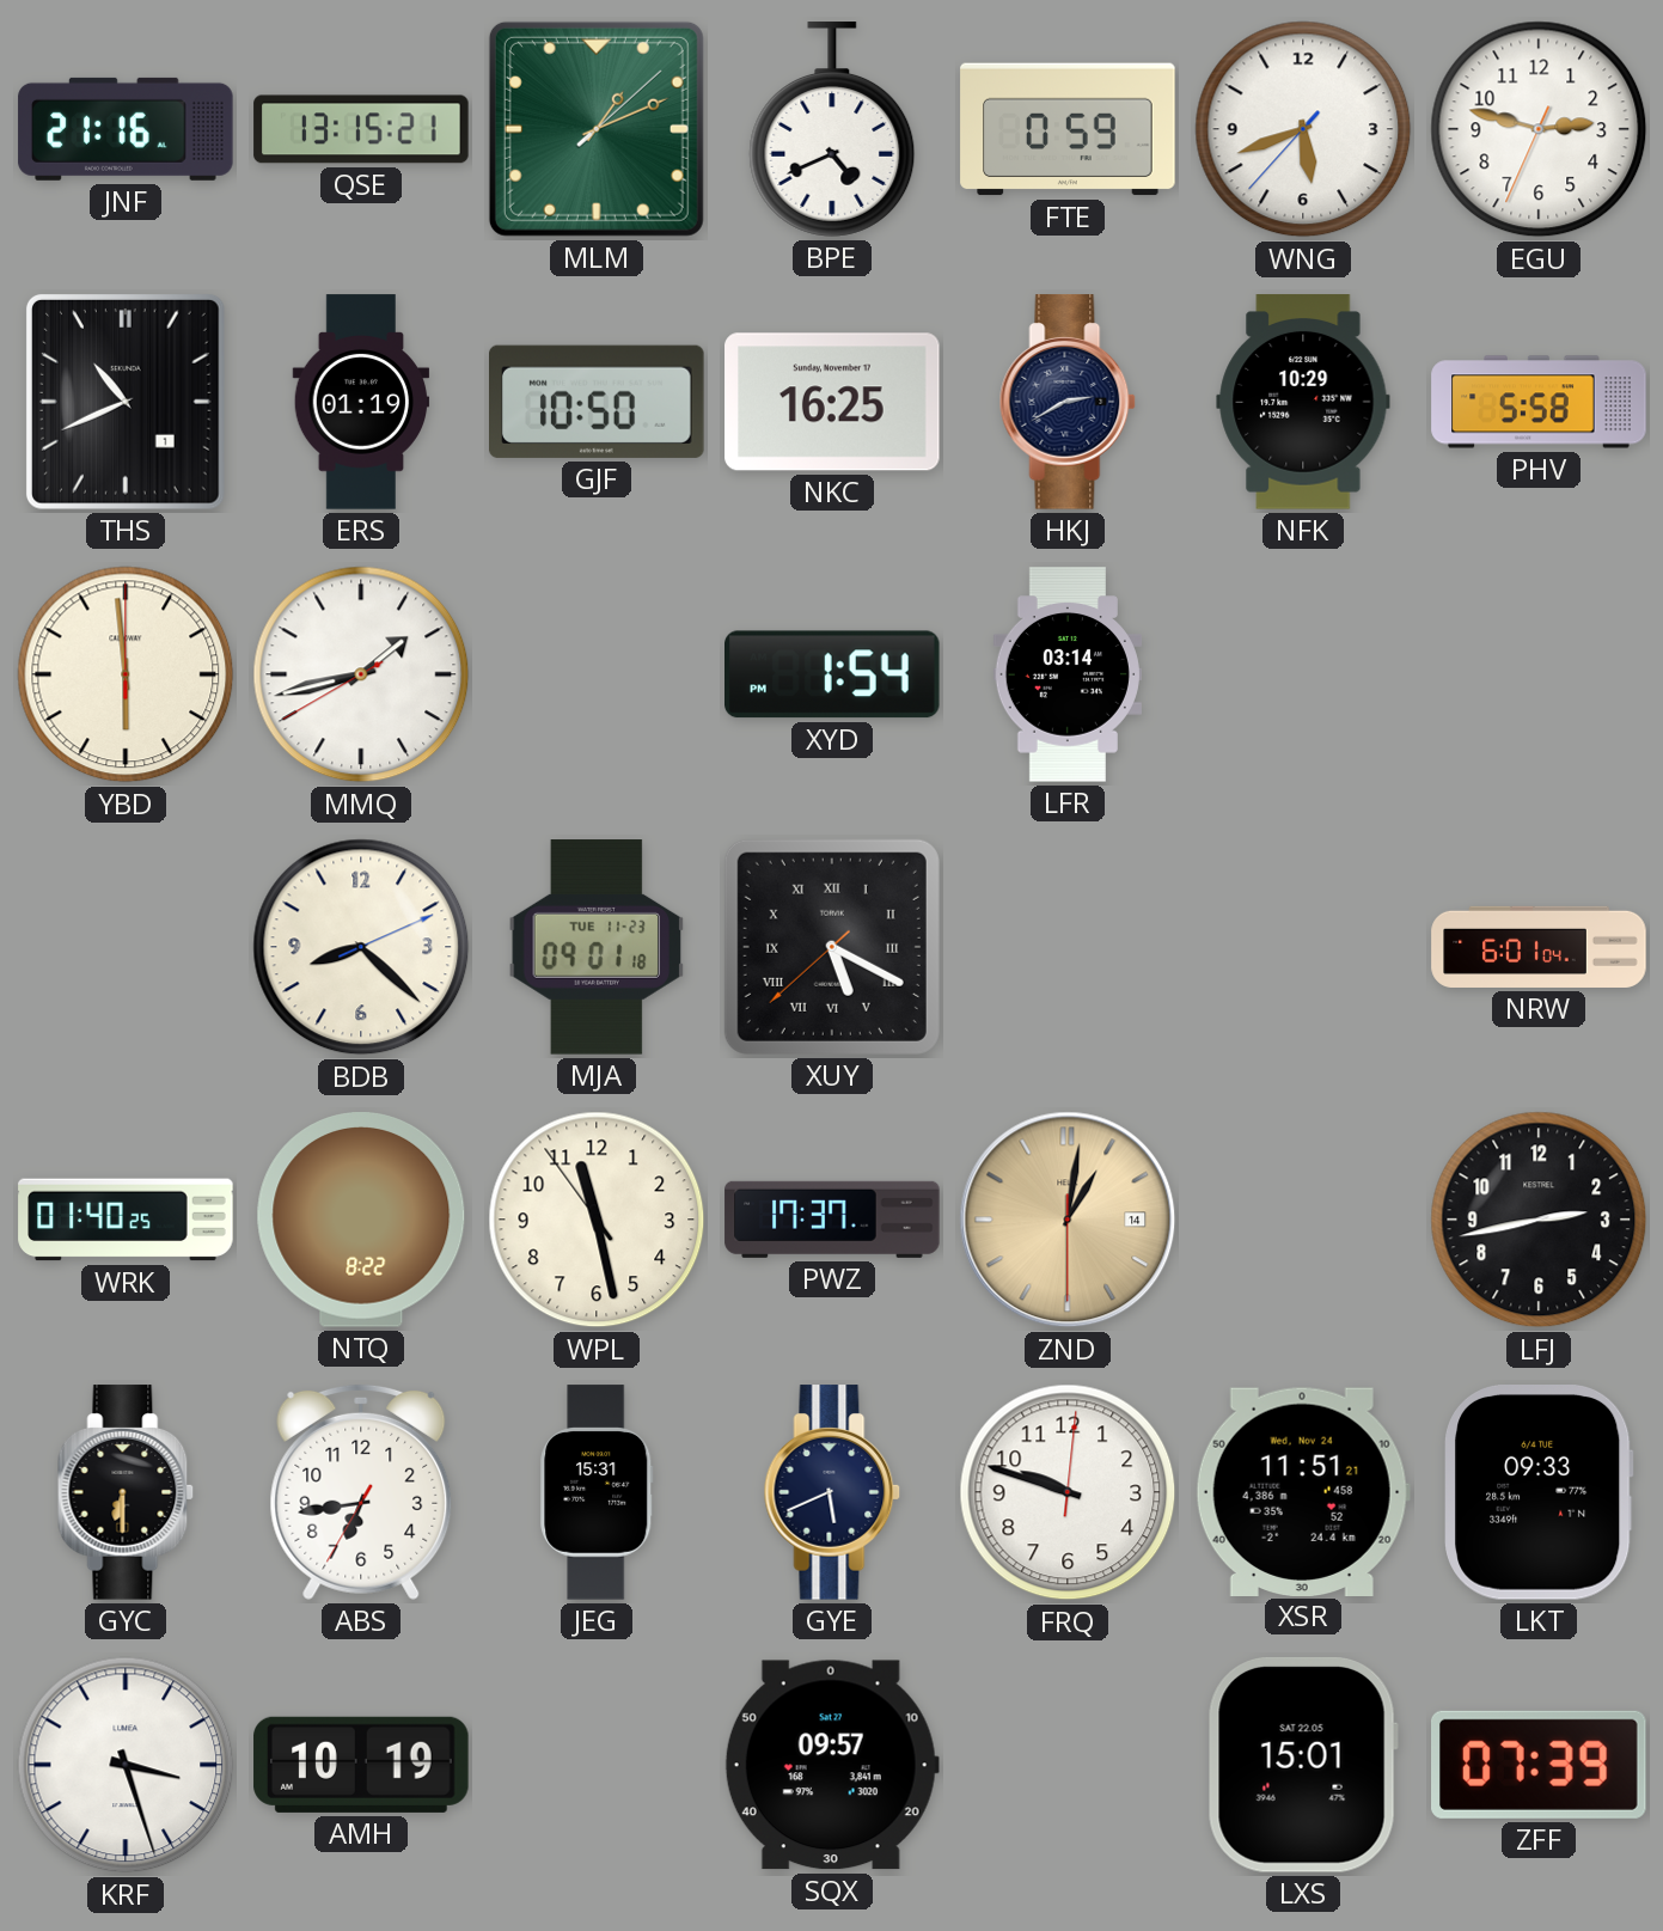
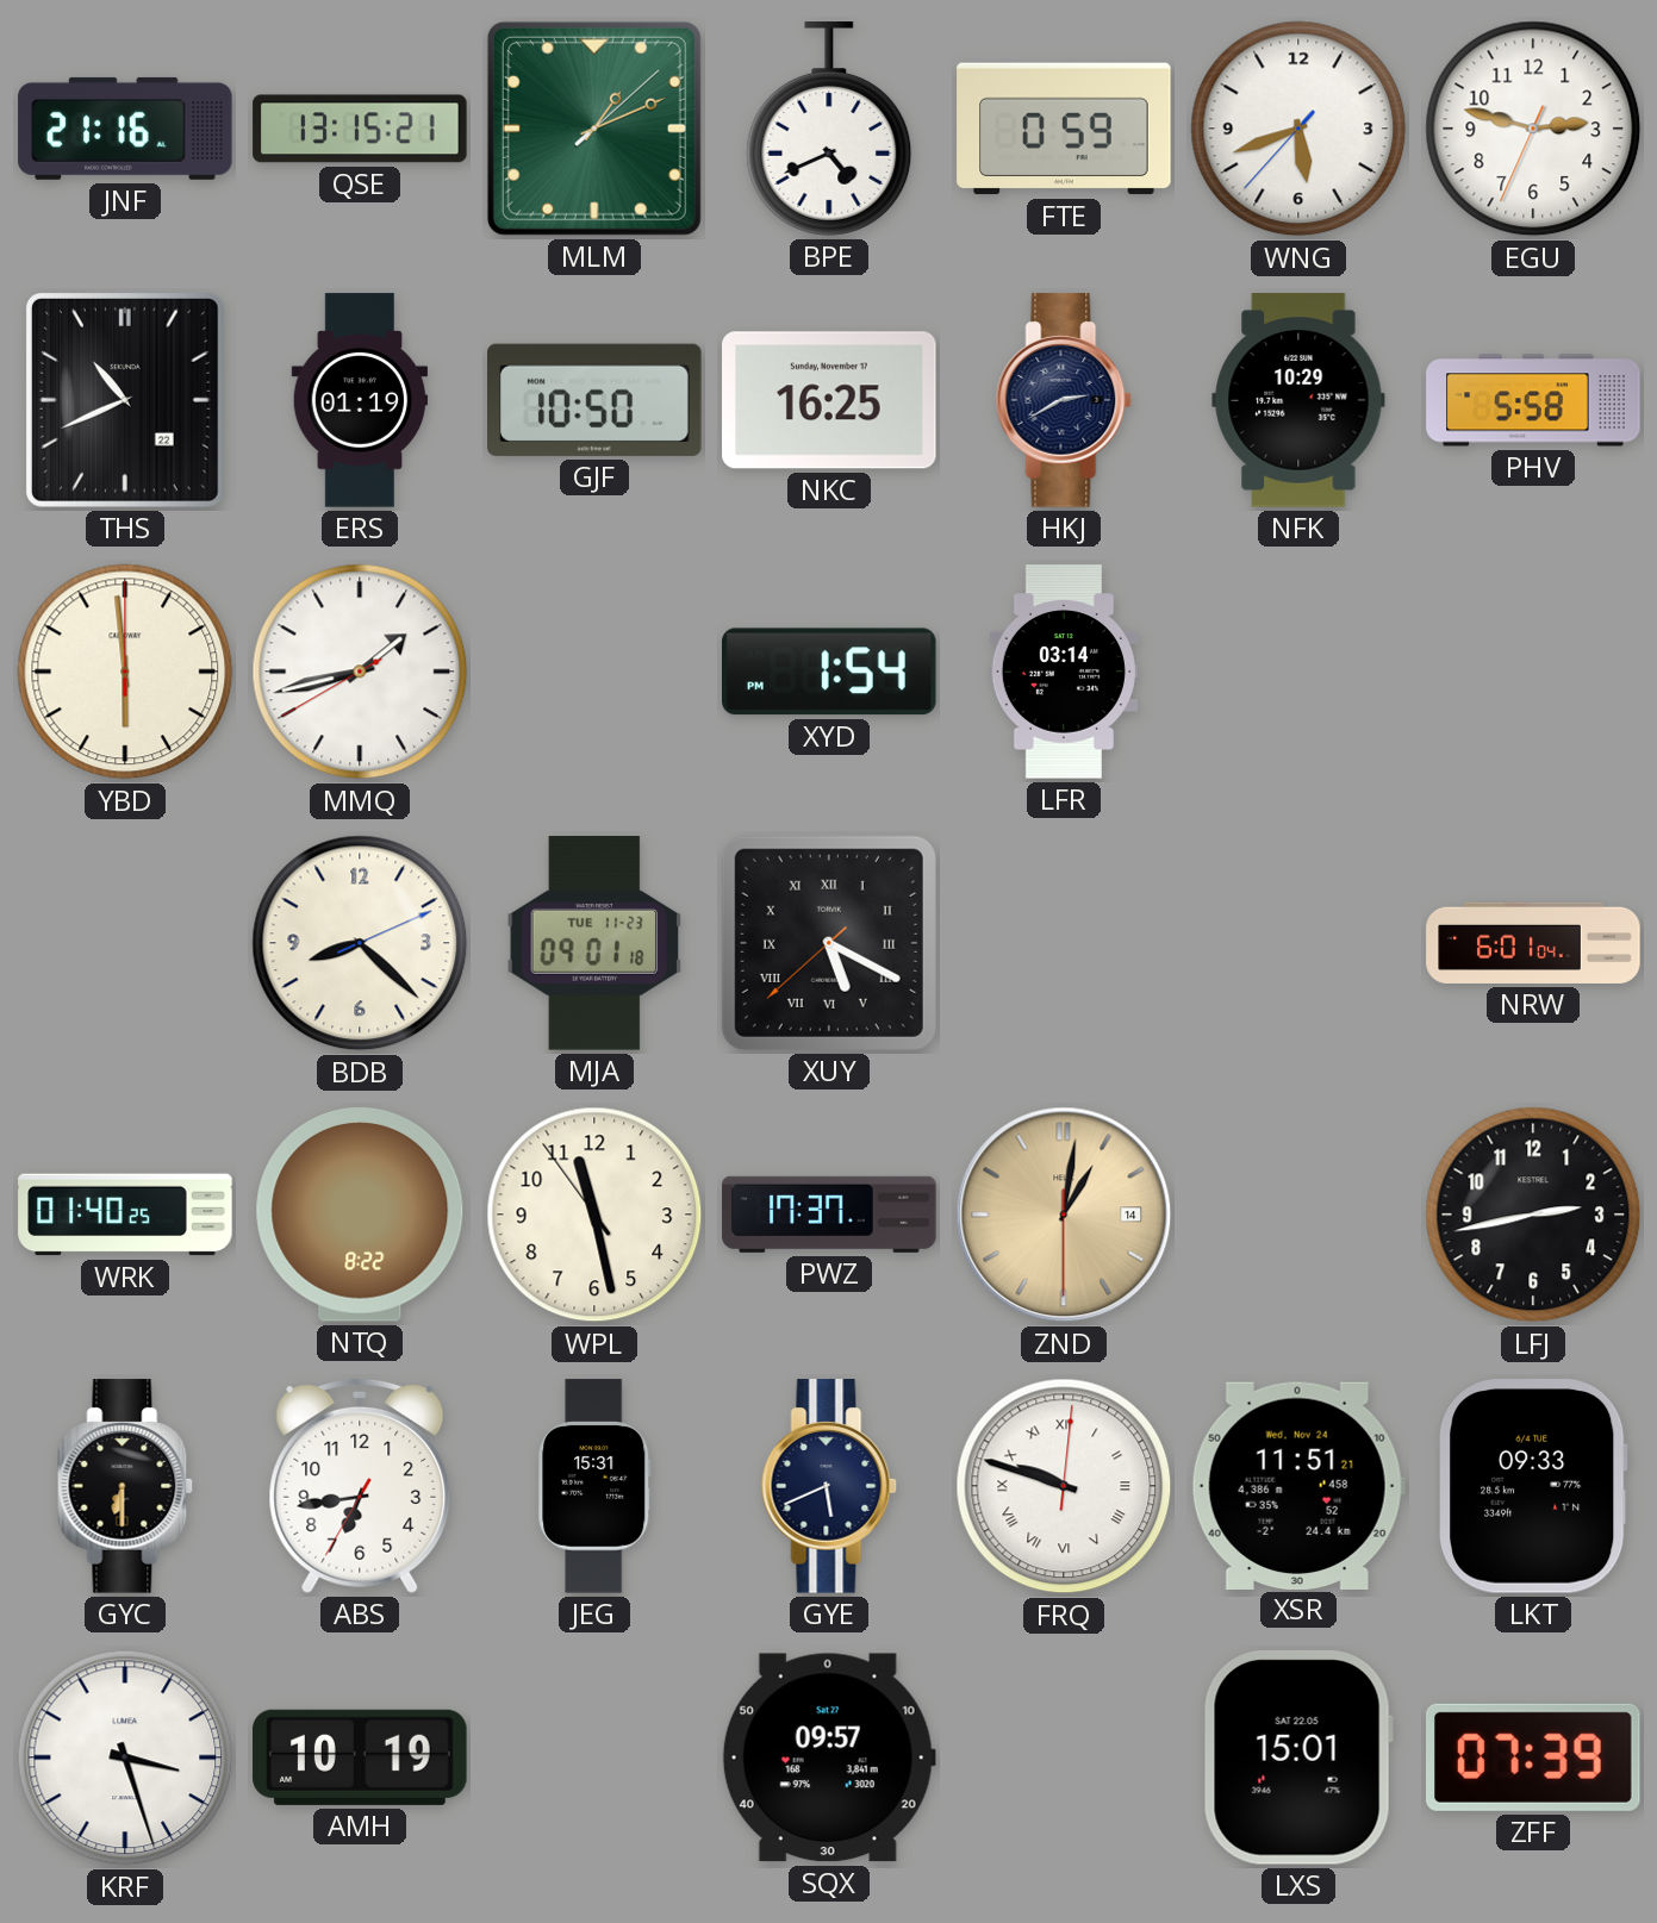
THS date: 1 -> 22 (125, 400)
FRQ numerals: Arabic -> Roman (1064, 1486)
